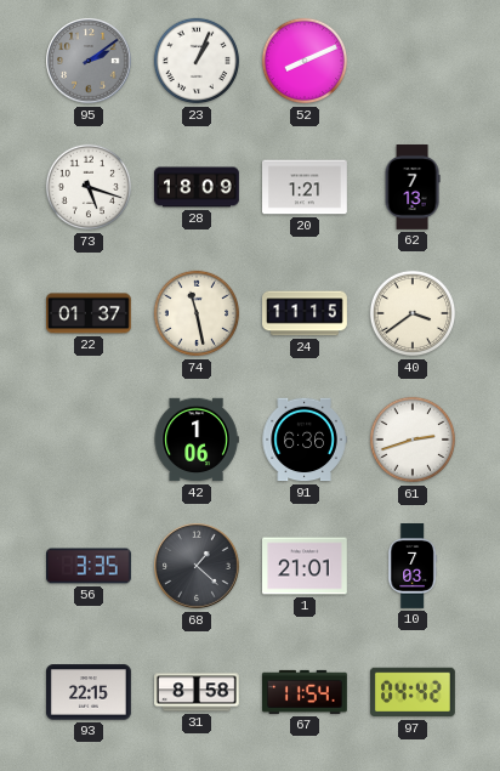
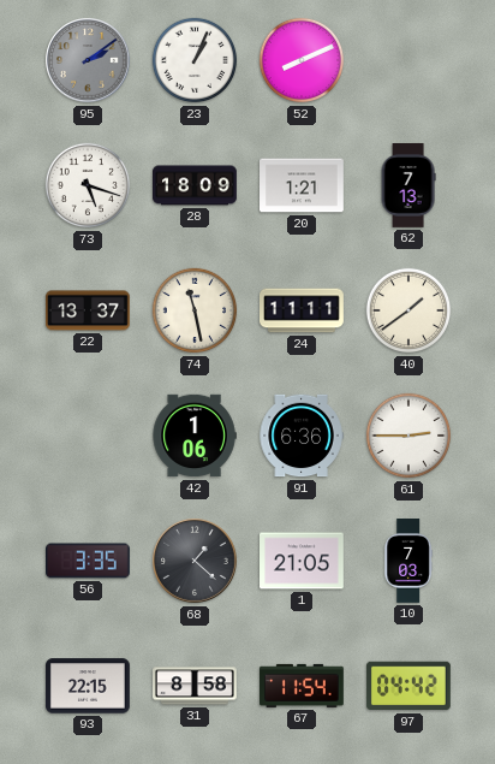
22: 01:37 -> 13:37 (89, 310)
24: 11:15 -> 11:11 (303, 310)
40: 3:39 -> 1:39 (408, 310)
61: 2:42 -> 2:45 (408, 436)
1: 21:01 -> 21:05 (303, 561)
